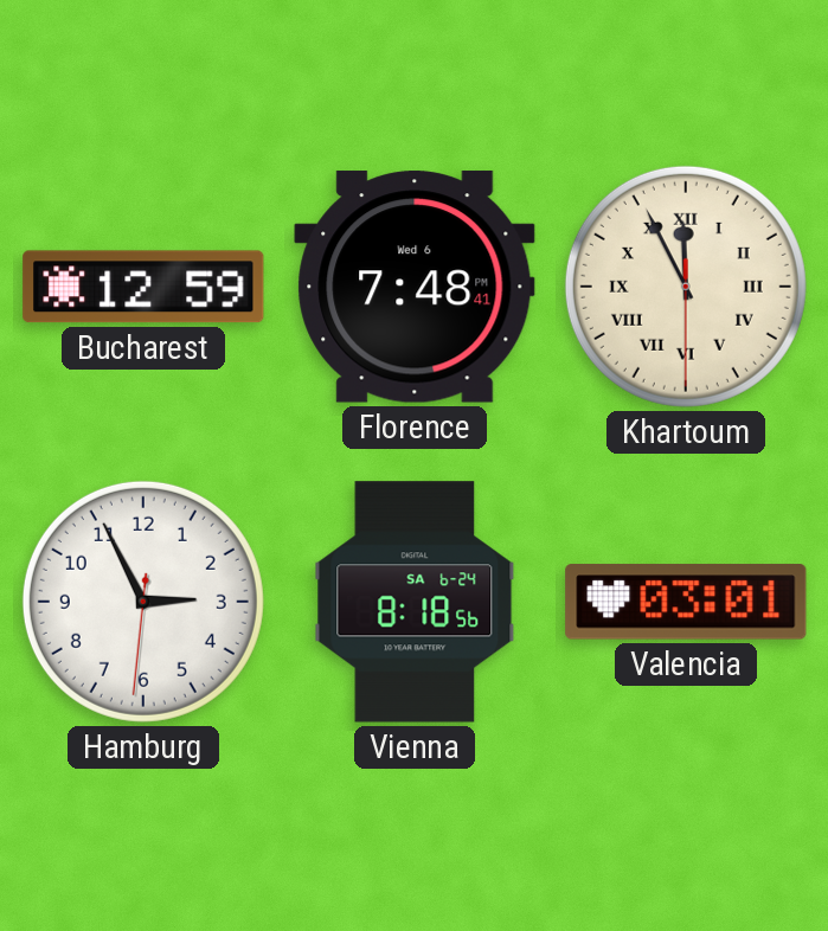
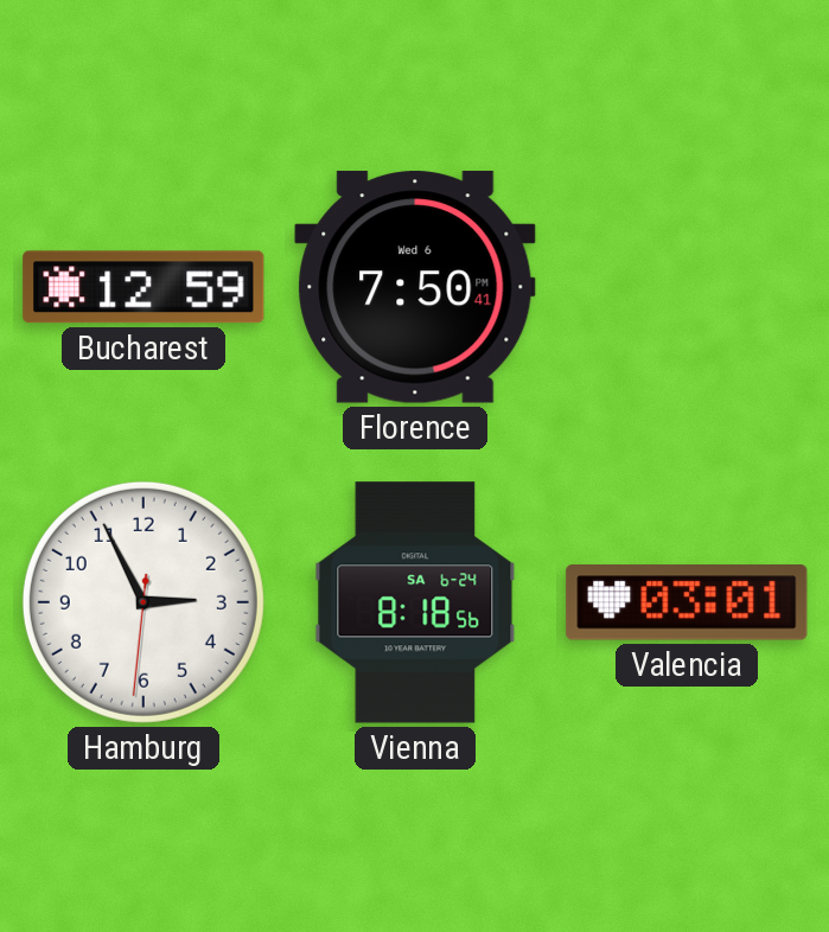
Florence: 7:48 -> 7:50 (415, 287)
Khartoum: 11:55 -> none (686, 287)
